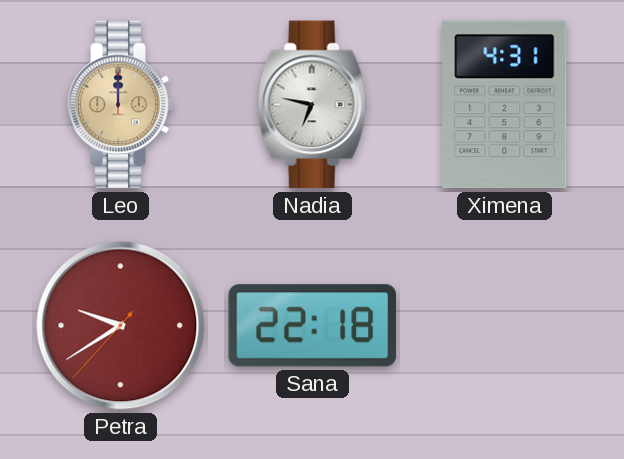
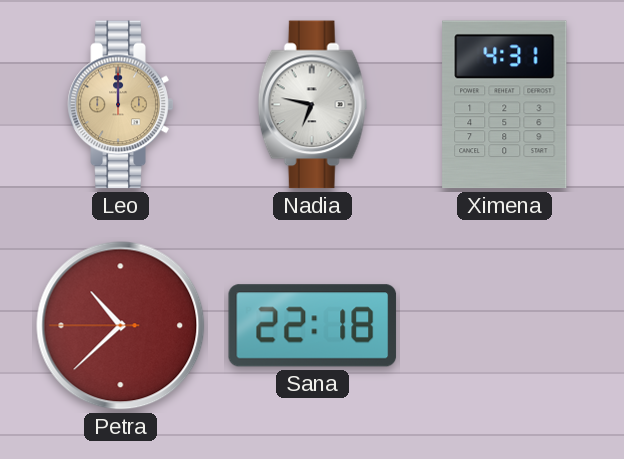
Petra: 9:39 -> 10:37 (121, 326)
